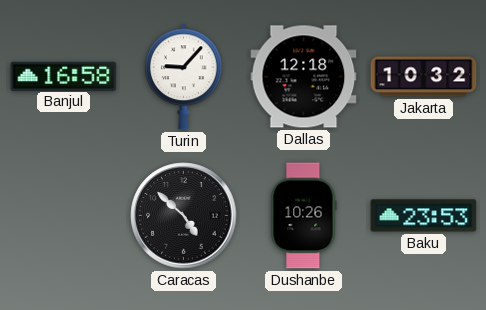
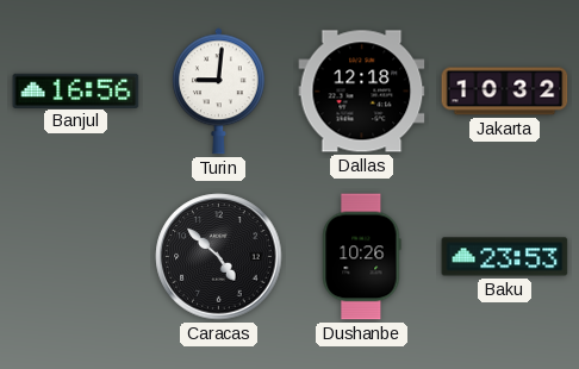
Banjul: 16:58 -> 16:56 (76, 90)
Turin: 9:07 -> 9:01 (218, 92)
